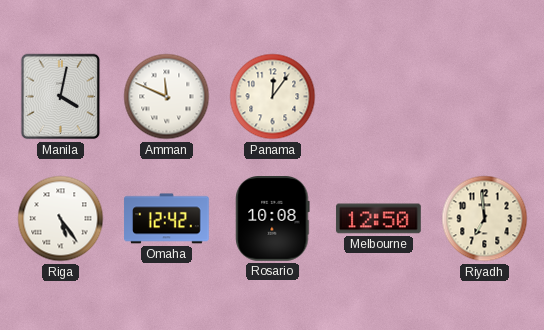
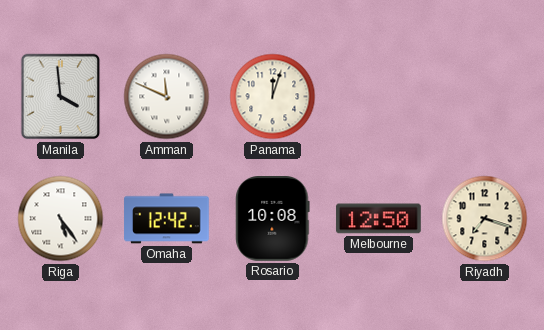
Manila: 4:02 -> 3:59 (61, 97)
Panama: 12:06 -> 12:03 (273, 97)
Riyadh: 6:59 -> 7:18 (485, 219)
